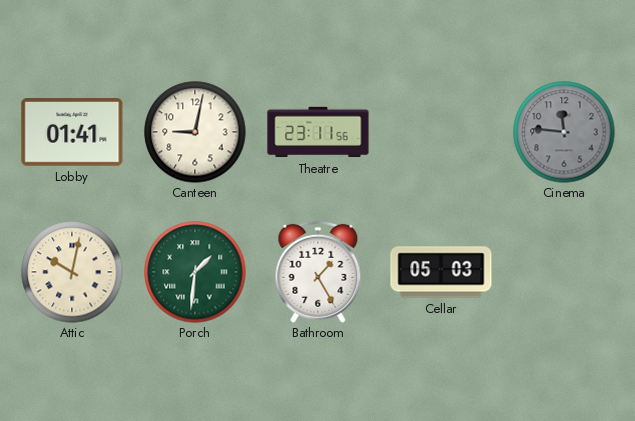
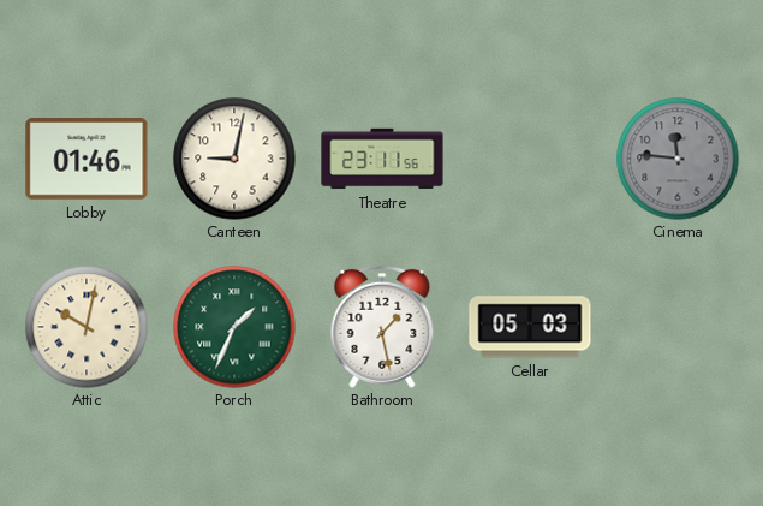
Lobby: 01:41 -> 01:46 (87, 160)
Porch: 1:31 -> 1:34 (234, 327)
Bathroom: 1:25 -> 1:28 (382, 327)
